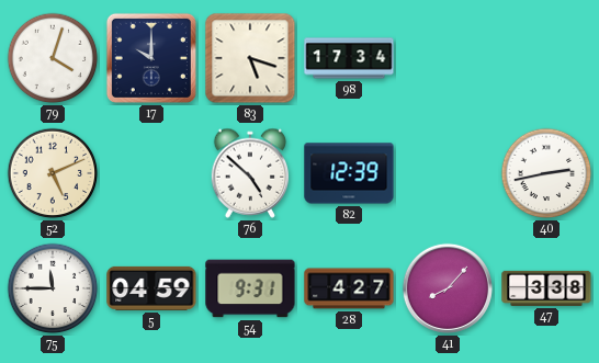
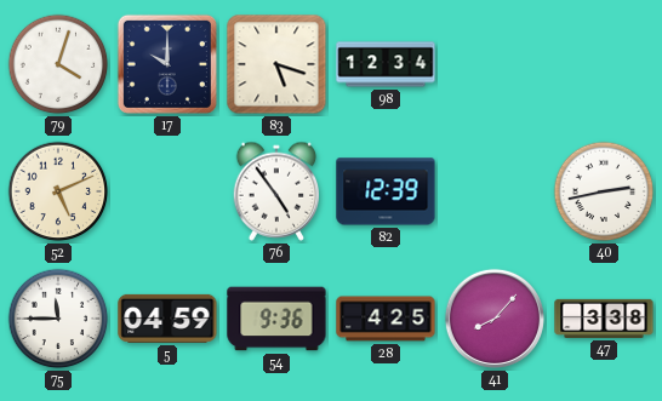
98: 17:34 -> 12:34 (386, 64)
76: 4:52 -> 4:54 (276, 191)
54: 9:31 -> 9:36 (276, 319)
28: 4:27 -> 4:25 (386, 319)
